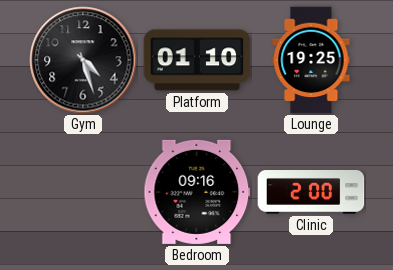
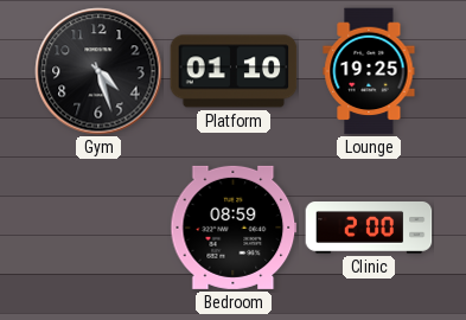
Bedroom: 09:16 -> 08:59 (234, 228)
